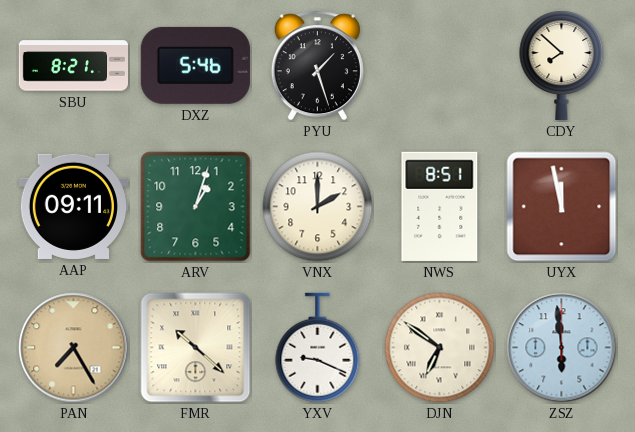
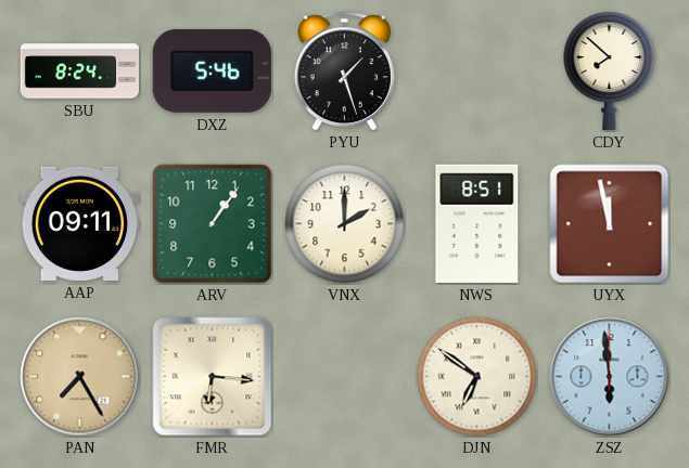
SBU: 8:21 -> 8:24 (80, 71)
ARV: 1:03 -> 1:06 (213, 224)
FMR: 10:22 -> 6:16 (213, 377)
YXV: 9:19 -> none (318, 348)
